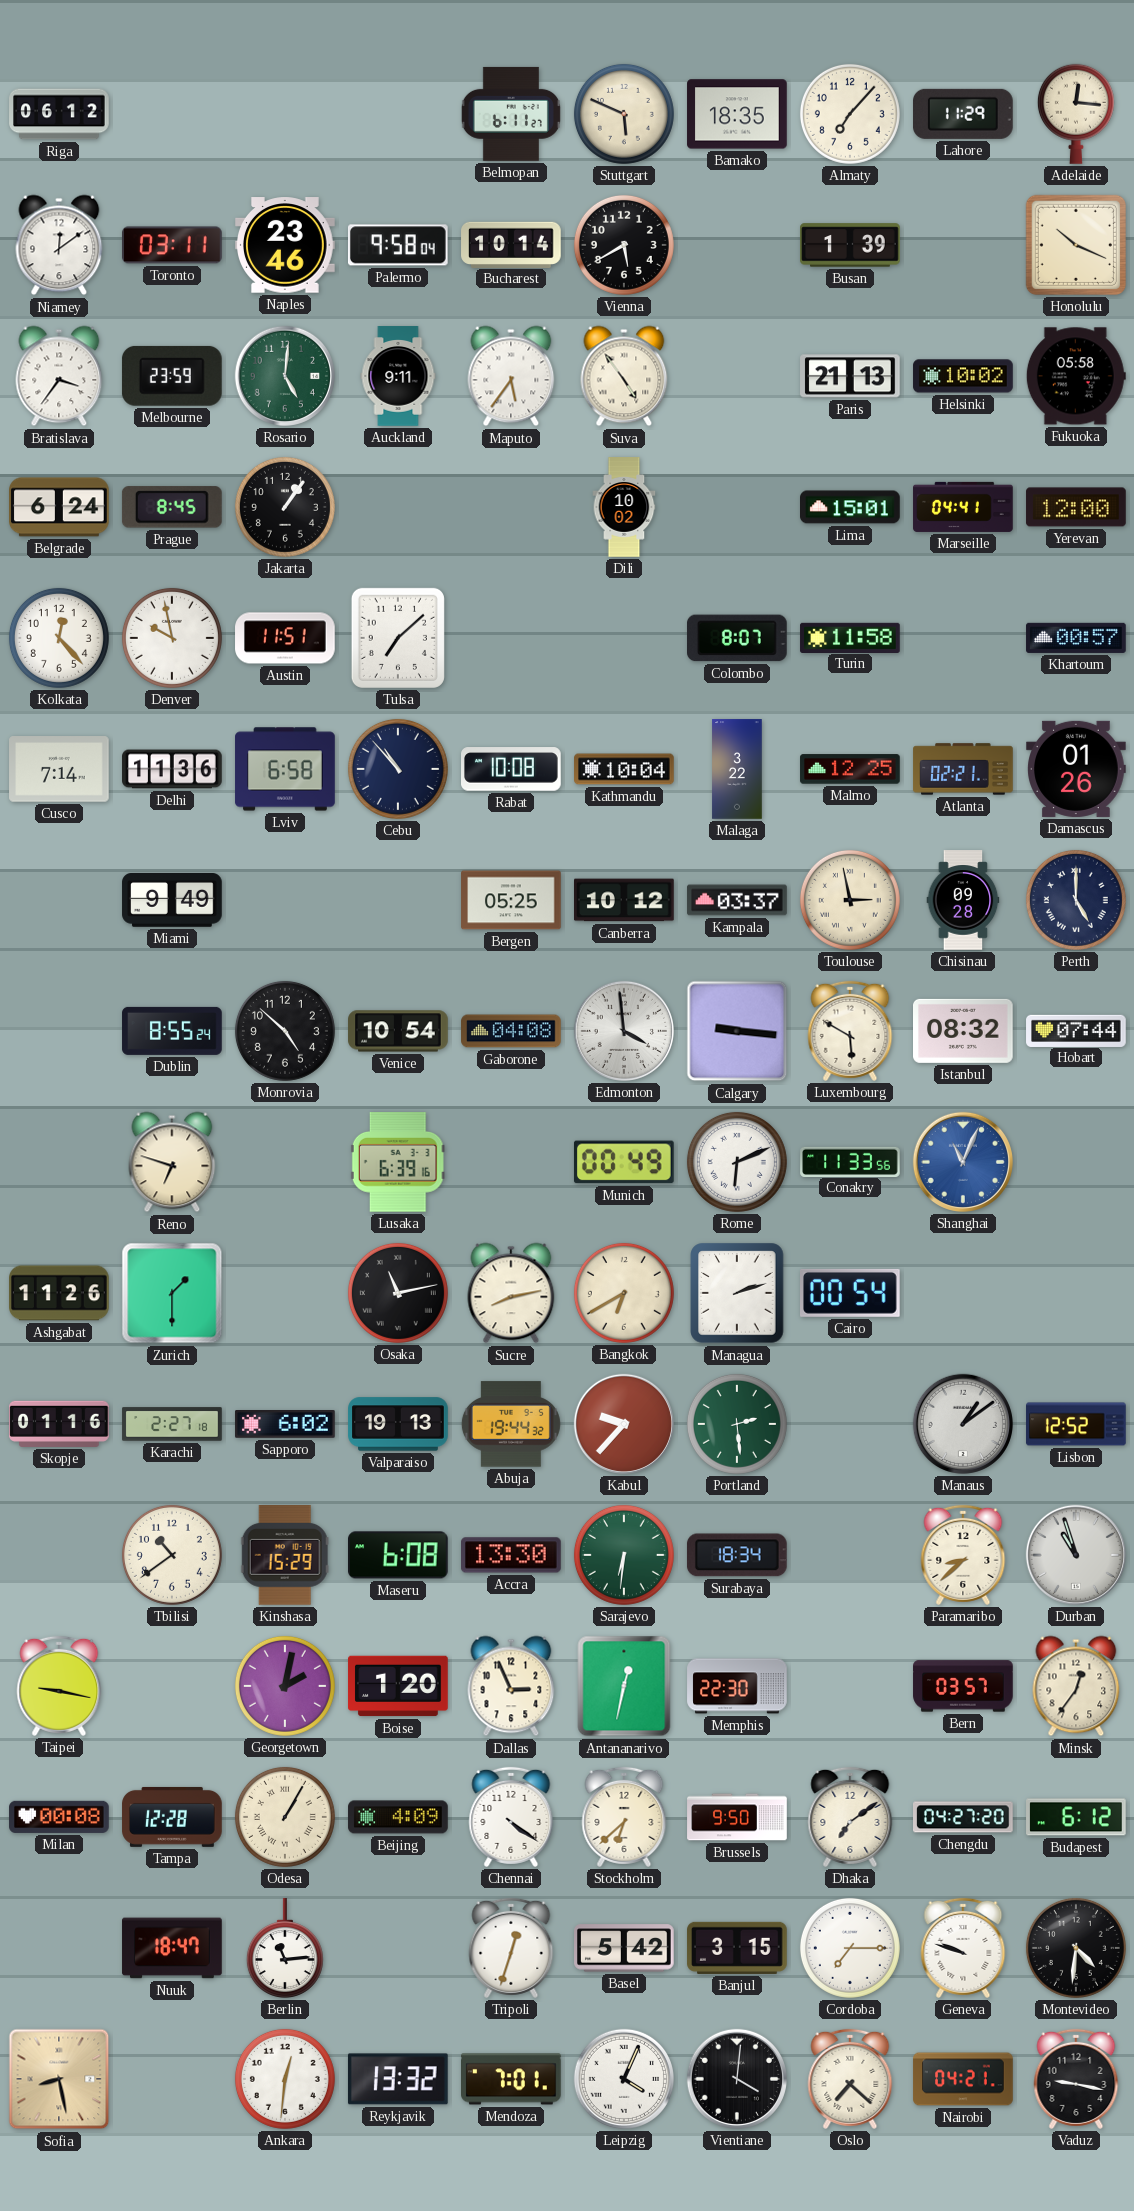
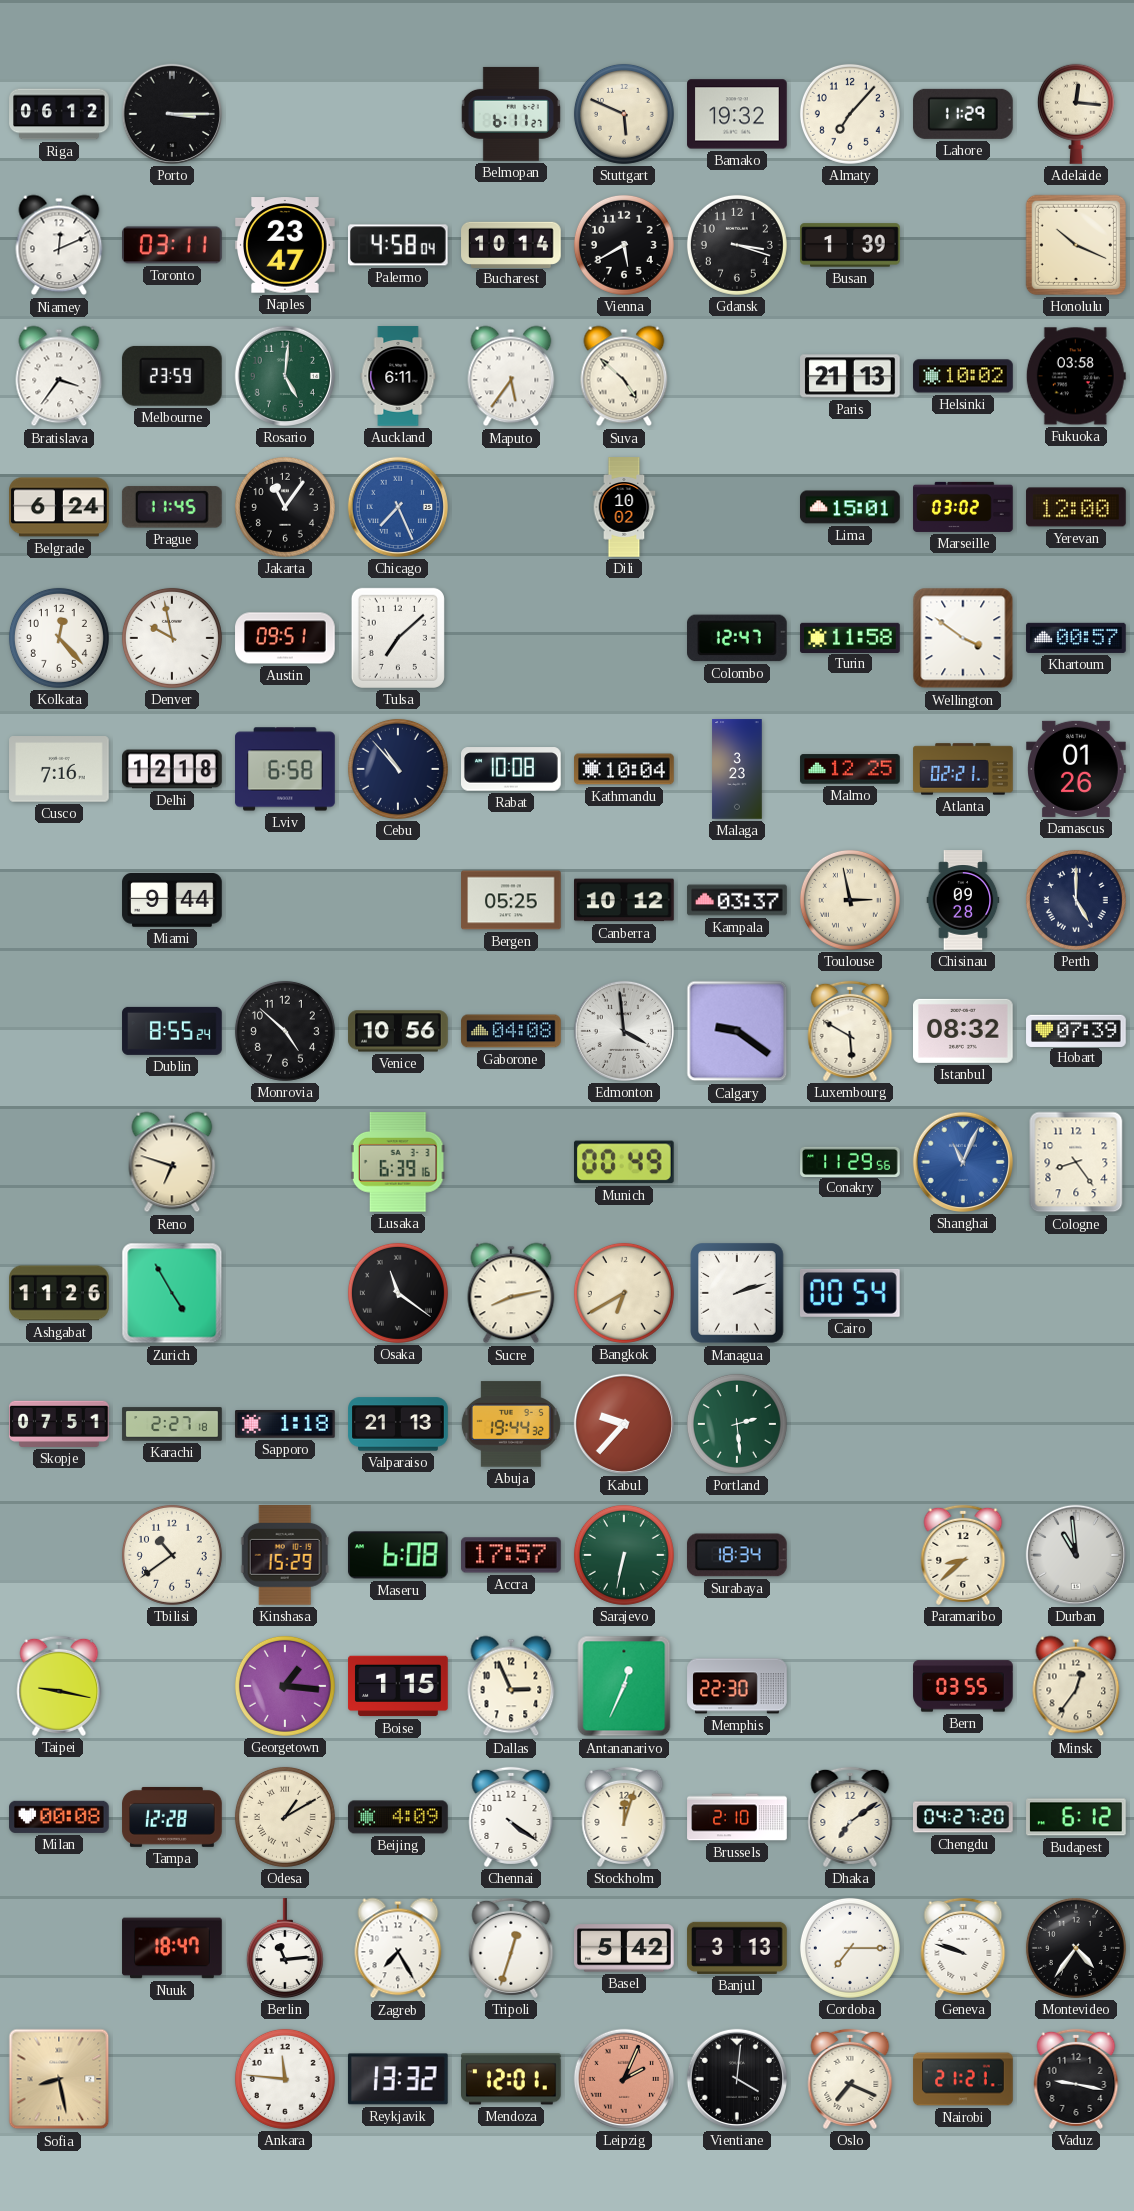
Porto: none -> 3:15 (172, 114)
Bamako: 18:35 -> 19:32 (737, 114)
Niamey: 12:09 -> 12:11 (59, 245)
Naples: 23:46 -> 23:47 (286, 245)
Palermo: 9:58 -> 4:58 (399, 245)
Gdansk: none -> 3:18 (737, 245)
Auckland: 9:11 -> 6:11 (398, 376)
Suva: 4:54 -> 4:52 (624, 376)
Fukuoka: 05:58 -> 03:58 (1076, 376)
Prague: 8:45 -> 11:45 (172, 507)
Jakarta: 1:06 -> 11:06 (285, 507)
Chicago: none -> 7:26 (398, 507)
Marseille: 04:41 -> 03:02 (963, 507)
Austin: 11:51 -> 09:51 (285, 638)
Colombo: 8:07 -> 12:47 (738, 638)
Wellington: none -> 3:51 (963, 638)
Cusco: 7:14 -> 7:16 (59, 769)
Delhi: 11:36 -> 12:18 (172, 769)
Malaga: 3:22 -> 3:23 (737, 769)
Miami: 9:49 -> 9:44 (172, 901)
Venice: 10:54 -> 10:56 (398, 1031)
Calgary: 9:16 -> 9:21 (737, 1031)
Hobart: 07:44 -> 07:39 (1076, 1030)
Rome: 6:11 -> none (737, 1162)
Conakry: 11:33 -> 11:29 (850, 1161)
Cologne: none -> 8:24 (1076, 1162)
Zurich: 1:30 -> 4:55 (172, 1293)
Osaka: 11:13 -> 11:21 (398, 1293)
Skopje: 01:16 -> 07:51 (59, 1424)
Sapporo: 6:02 -> 1:18 (285, 1425)
Valparaiso: 19:13 -> 21:13 (398, 1424)
Manaus: 1:09 -> none (963, 1424)
Lisbon: 12:52 -> none (1076, 1424)
Accra: 13:30 -> 17:57 (512, 1555)
Sarajevo: 6:31 -> 6:32 (624, 1555)
Durban: 10:57 -> 10:59 (1076, 1555)
Georgetown: 2:02 -> 1:16 (285, 1686)
Boise: 1:20 -> 1:15 (398, 1686)
Antananarivo: 12:32 -> 12:34 (624, 1686)
Bern: 03:57 -> 03:55 (963, 1686)
Odesa: 1:05 -> 1:10 (285, 1817)
Stockholm: 6:38 -> 12:03 (624, 1817)
Brussels: 9:50 -> 2:10 (737, 1817)
Zagreb: none -> 7:25 (398, 1948)
Banjul: 3:15 -> 3:13 (737, 1948)
Montevideo: 4:31 -> 4:36 (1076, 1948)
Ankara: 12:31 -> 11:46 (285, 2079)
Mendoza: 7:01 -> 12:01 (512, 2079)
Leipzig: 4:04 -> 2:04 (624, 2079)
Leipzig dial: white -> salmon (624, 2079)
Oslo: 7:22 -> 7:19 (850, 2079)
Nairobi: 04:21 -> 21:21 (963, 2079)
